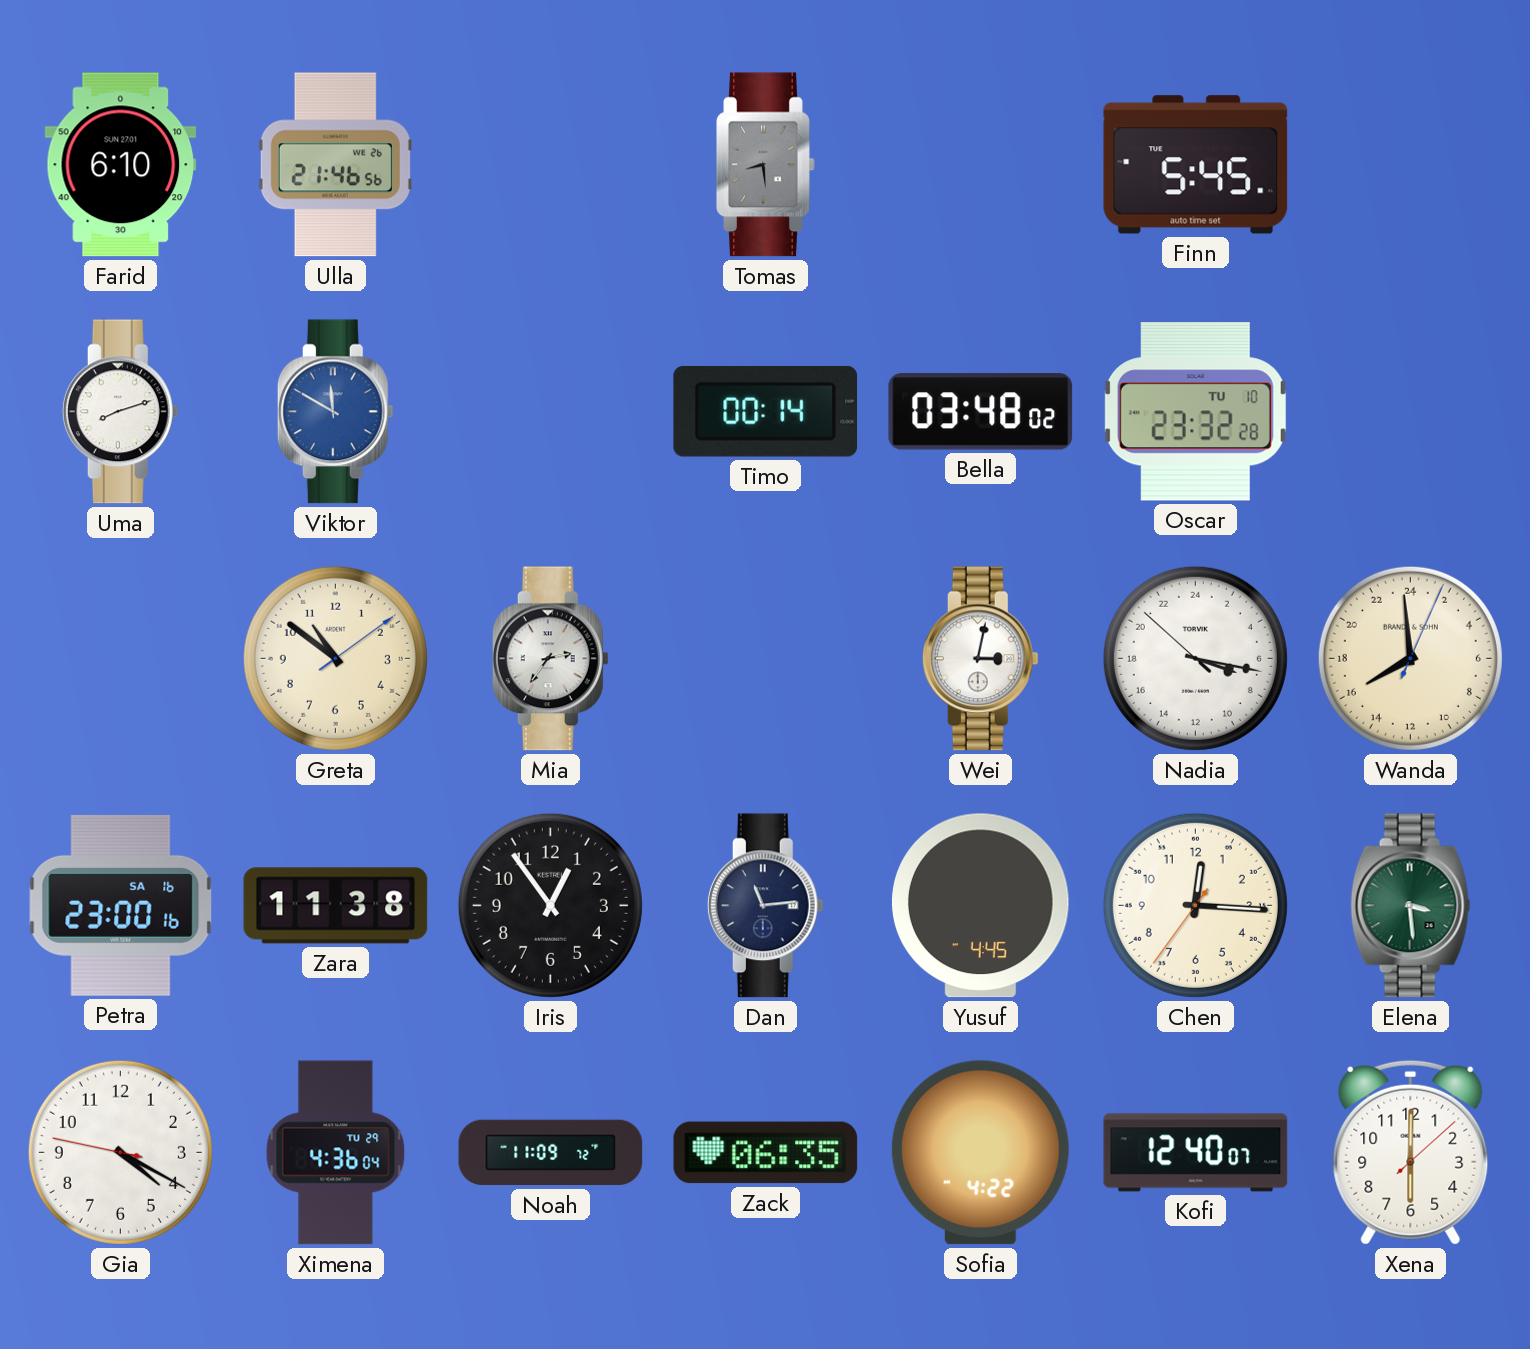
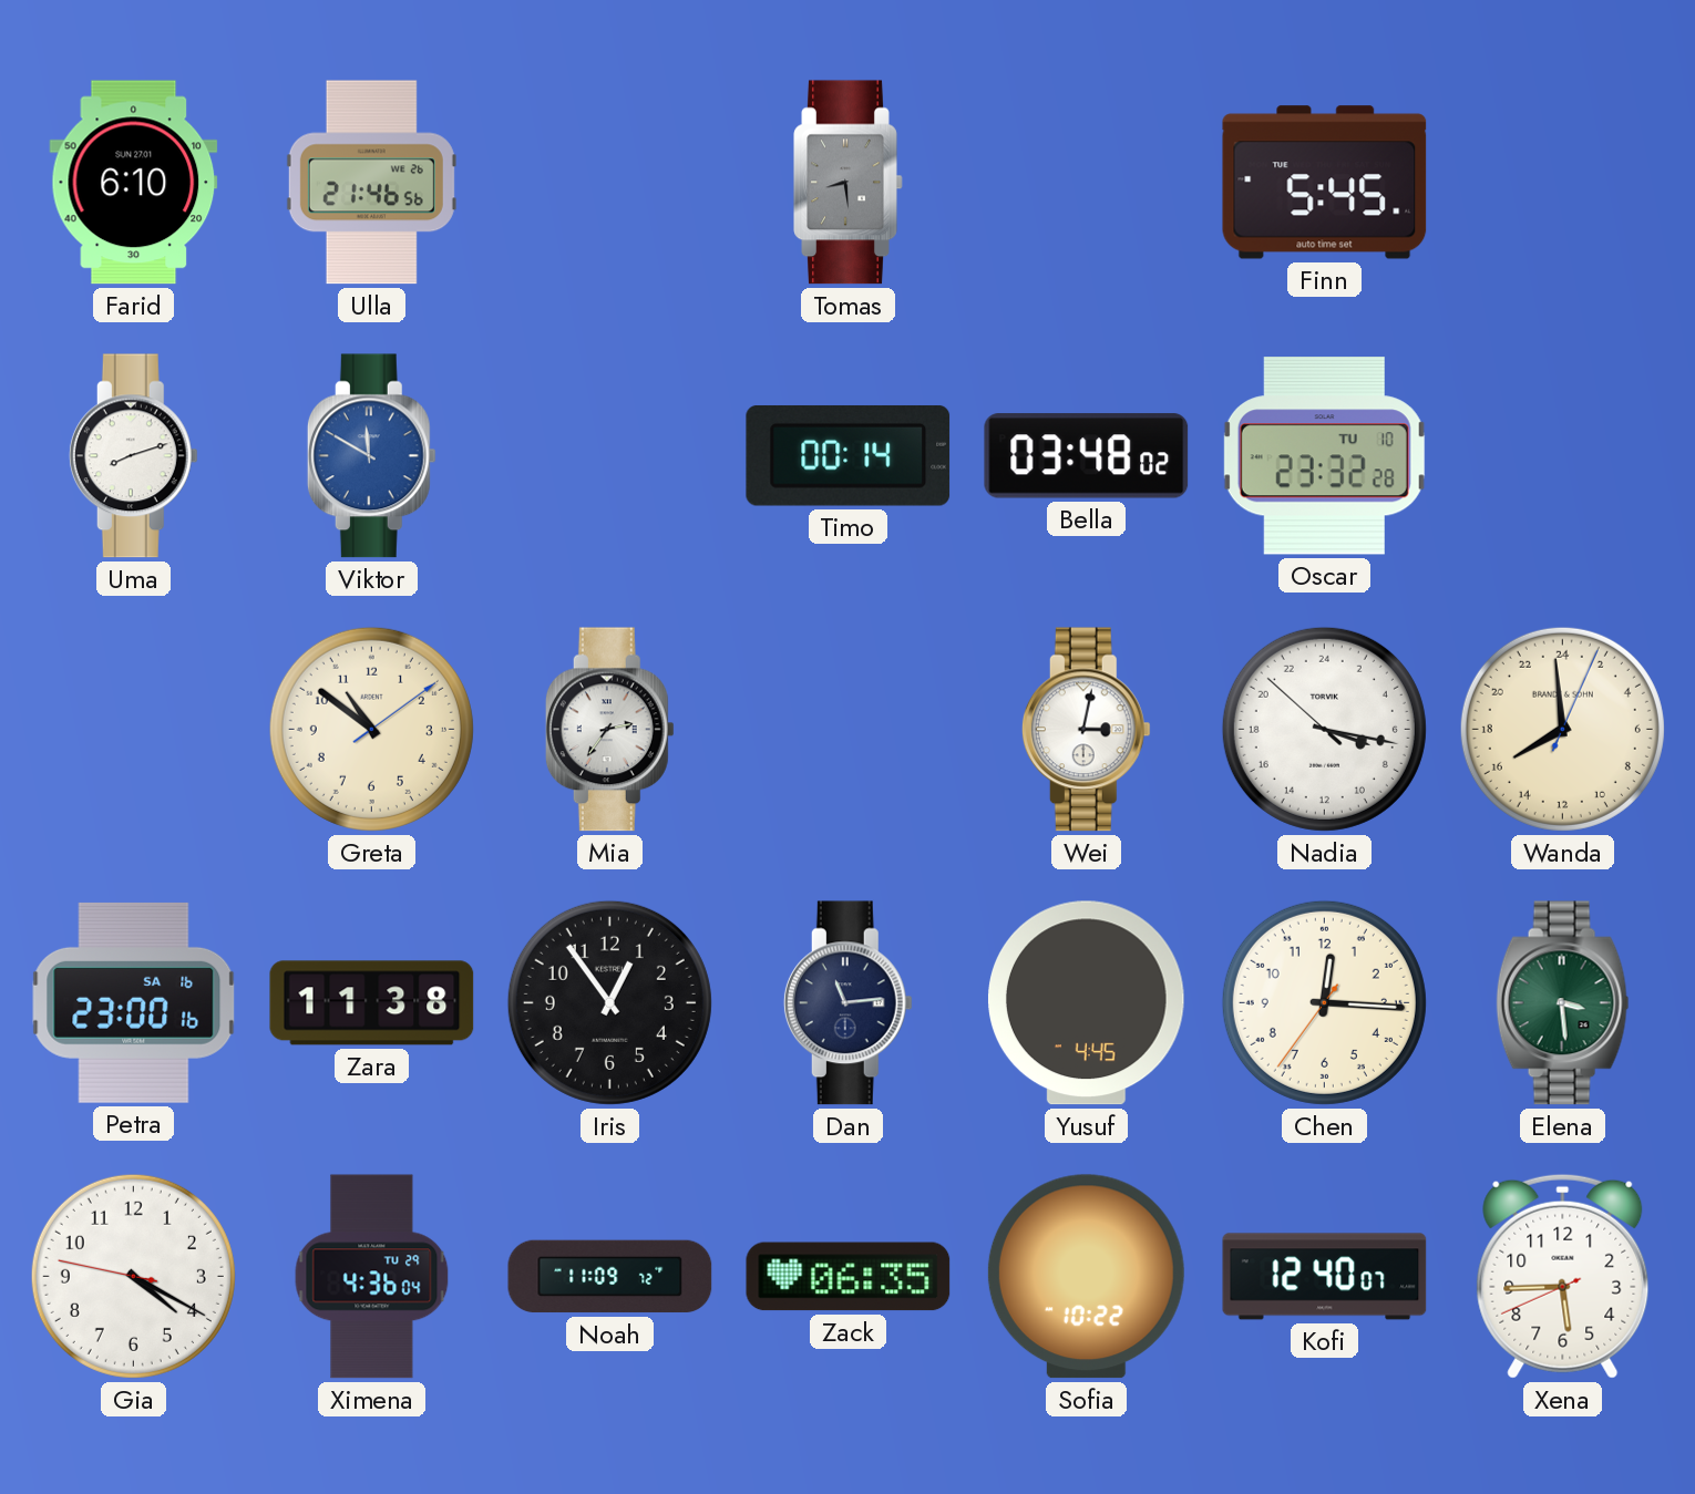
Sofia: 4:22 -> 10:22 (1086, 1277)
Xena: 6:00 -> 5:44 (1563, 1276)
